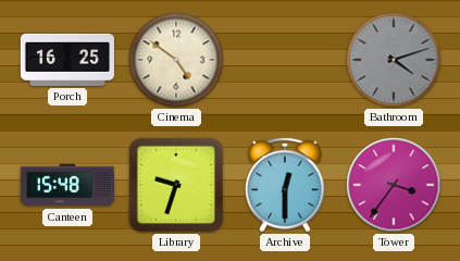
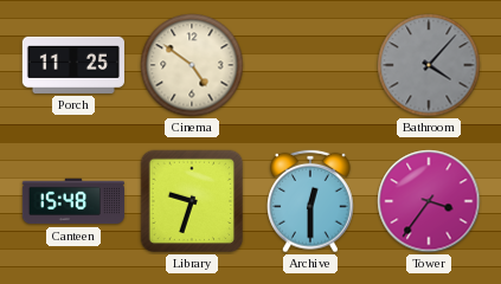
Porch: 16:25 -> 11:25 (73, 65)
Bathroom: 4:12 -> 4:07 (429, 65)
